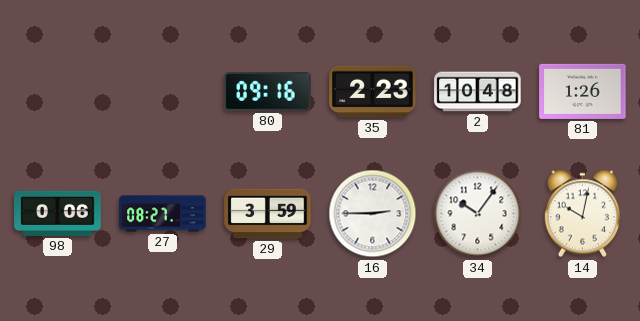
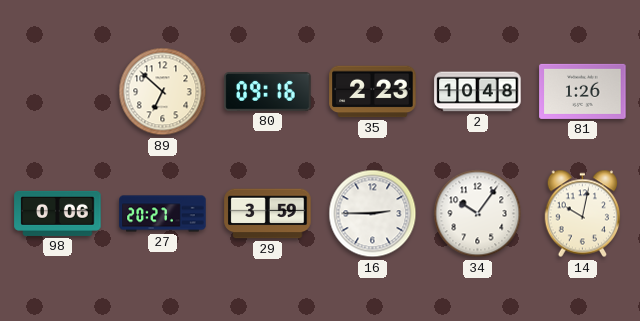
89: none -> 6:52 (163, 92)
27: 08:27 -> 20:27 (163, 214)
